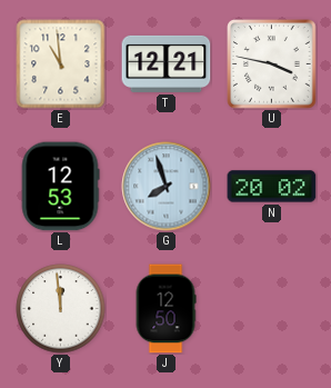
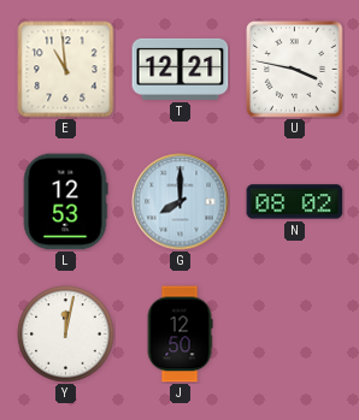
G: 7:57 -> 8:00 (181, 202)
N: 20:02 -> 08:02 (295, 202)
Y: 11:59 -> 12:02 (66, 335)
